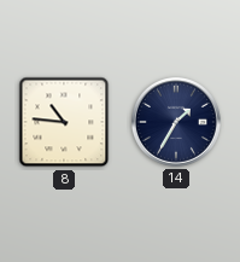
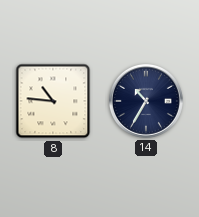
14: 1:35 -> 10:35 (146, 101)
